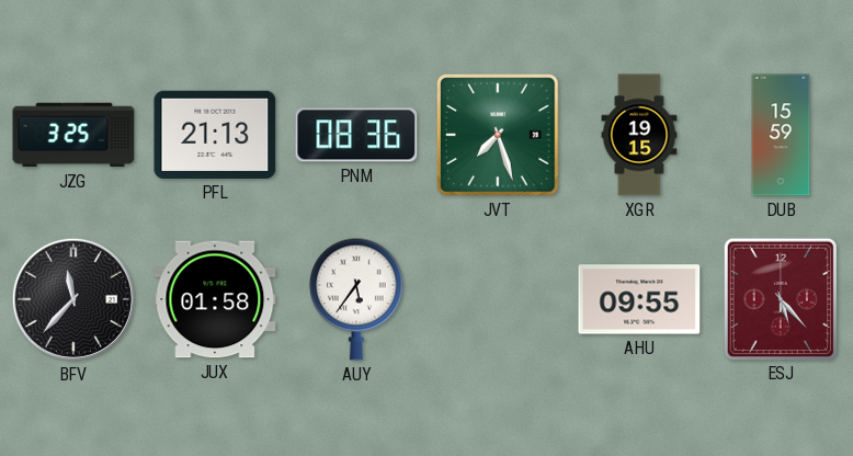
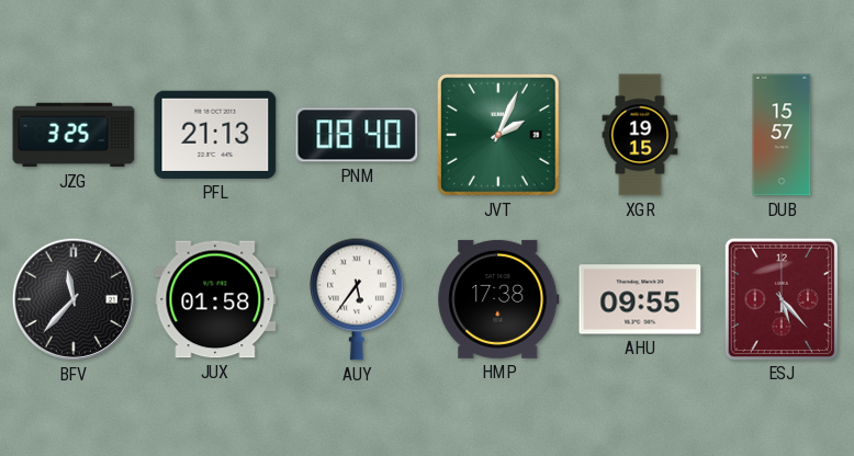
PNM: 08:36 -> 08:40 (357, 135)
JVT: 7:27 -> 2:04 (499, 136)
DUB: 15:59 -> 15:57 (782, 135)
HMP: none -> 17:38 (498, 299)
